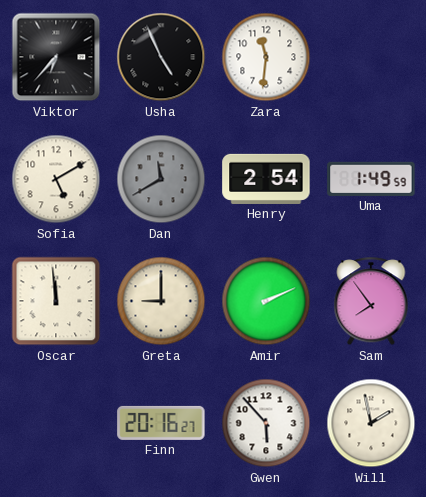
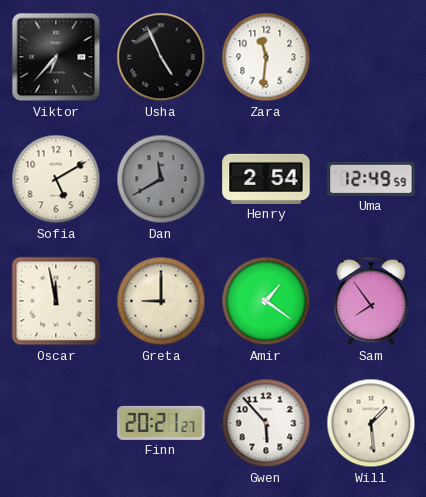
Uma: 1:49 -> 12:49 (371, 179)
Oscar: 11:59 -> 11:58 (56, 301)
Amir: 2:11 -> 1:21 (266, 301)
Finn: 20:16 -> 20:21 (161, 423)
Will: 1:58 -> 1:29 (371, 423)
